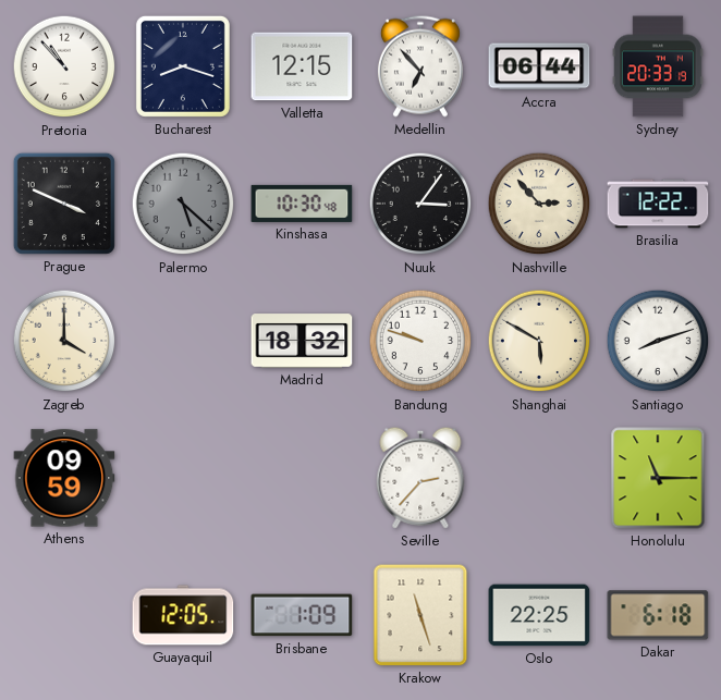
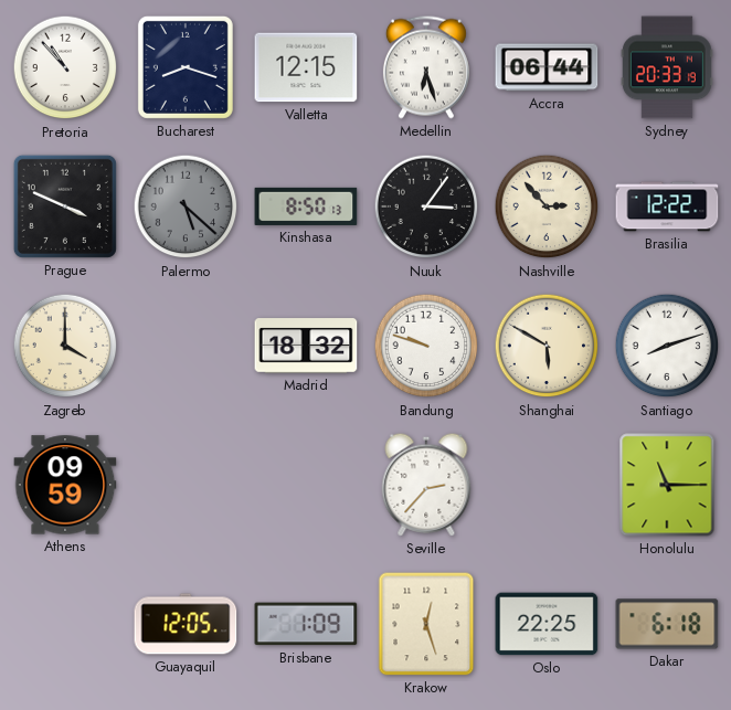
Medellin: 6:53 -> 6:27 (426, 67)
Kinshasa: 10:30 -> 8:50 (306, 206)
Krakow: 11:27 -> 12:27 (426, 624)
